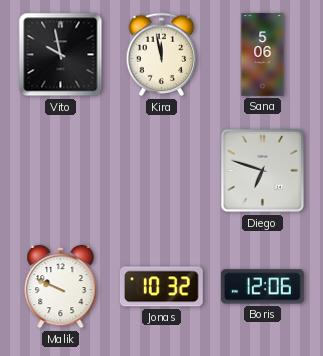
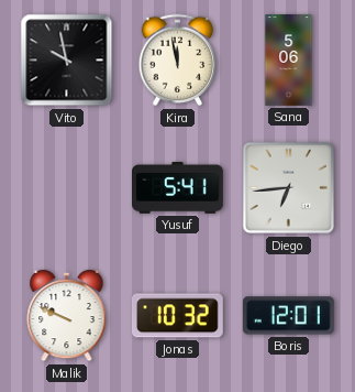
Yusuf: none -> 5:41 (178, 188)
Diego: 6:48 -> 6:44 (289, 188)
Boris: 12:06 -> 12:01 (288, 316)
